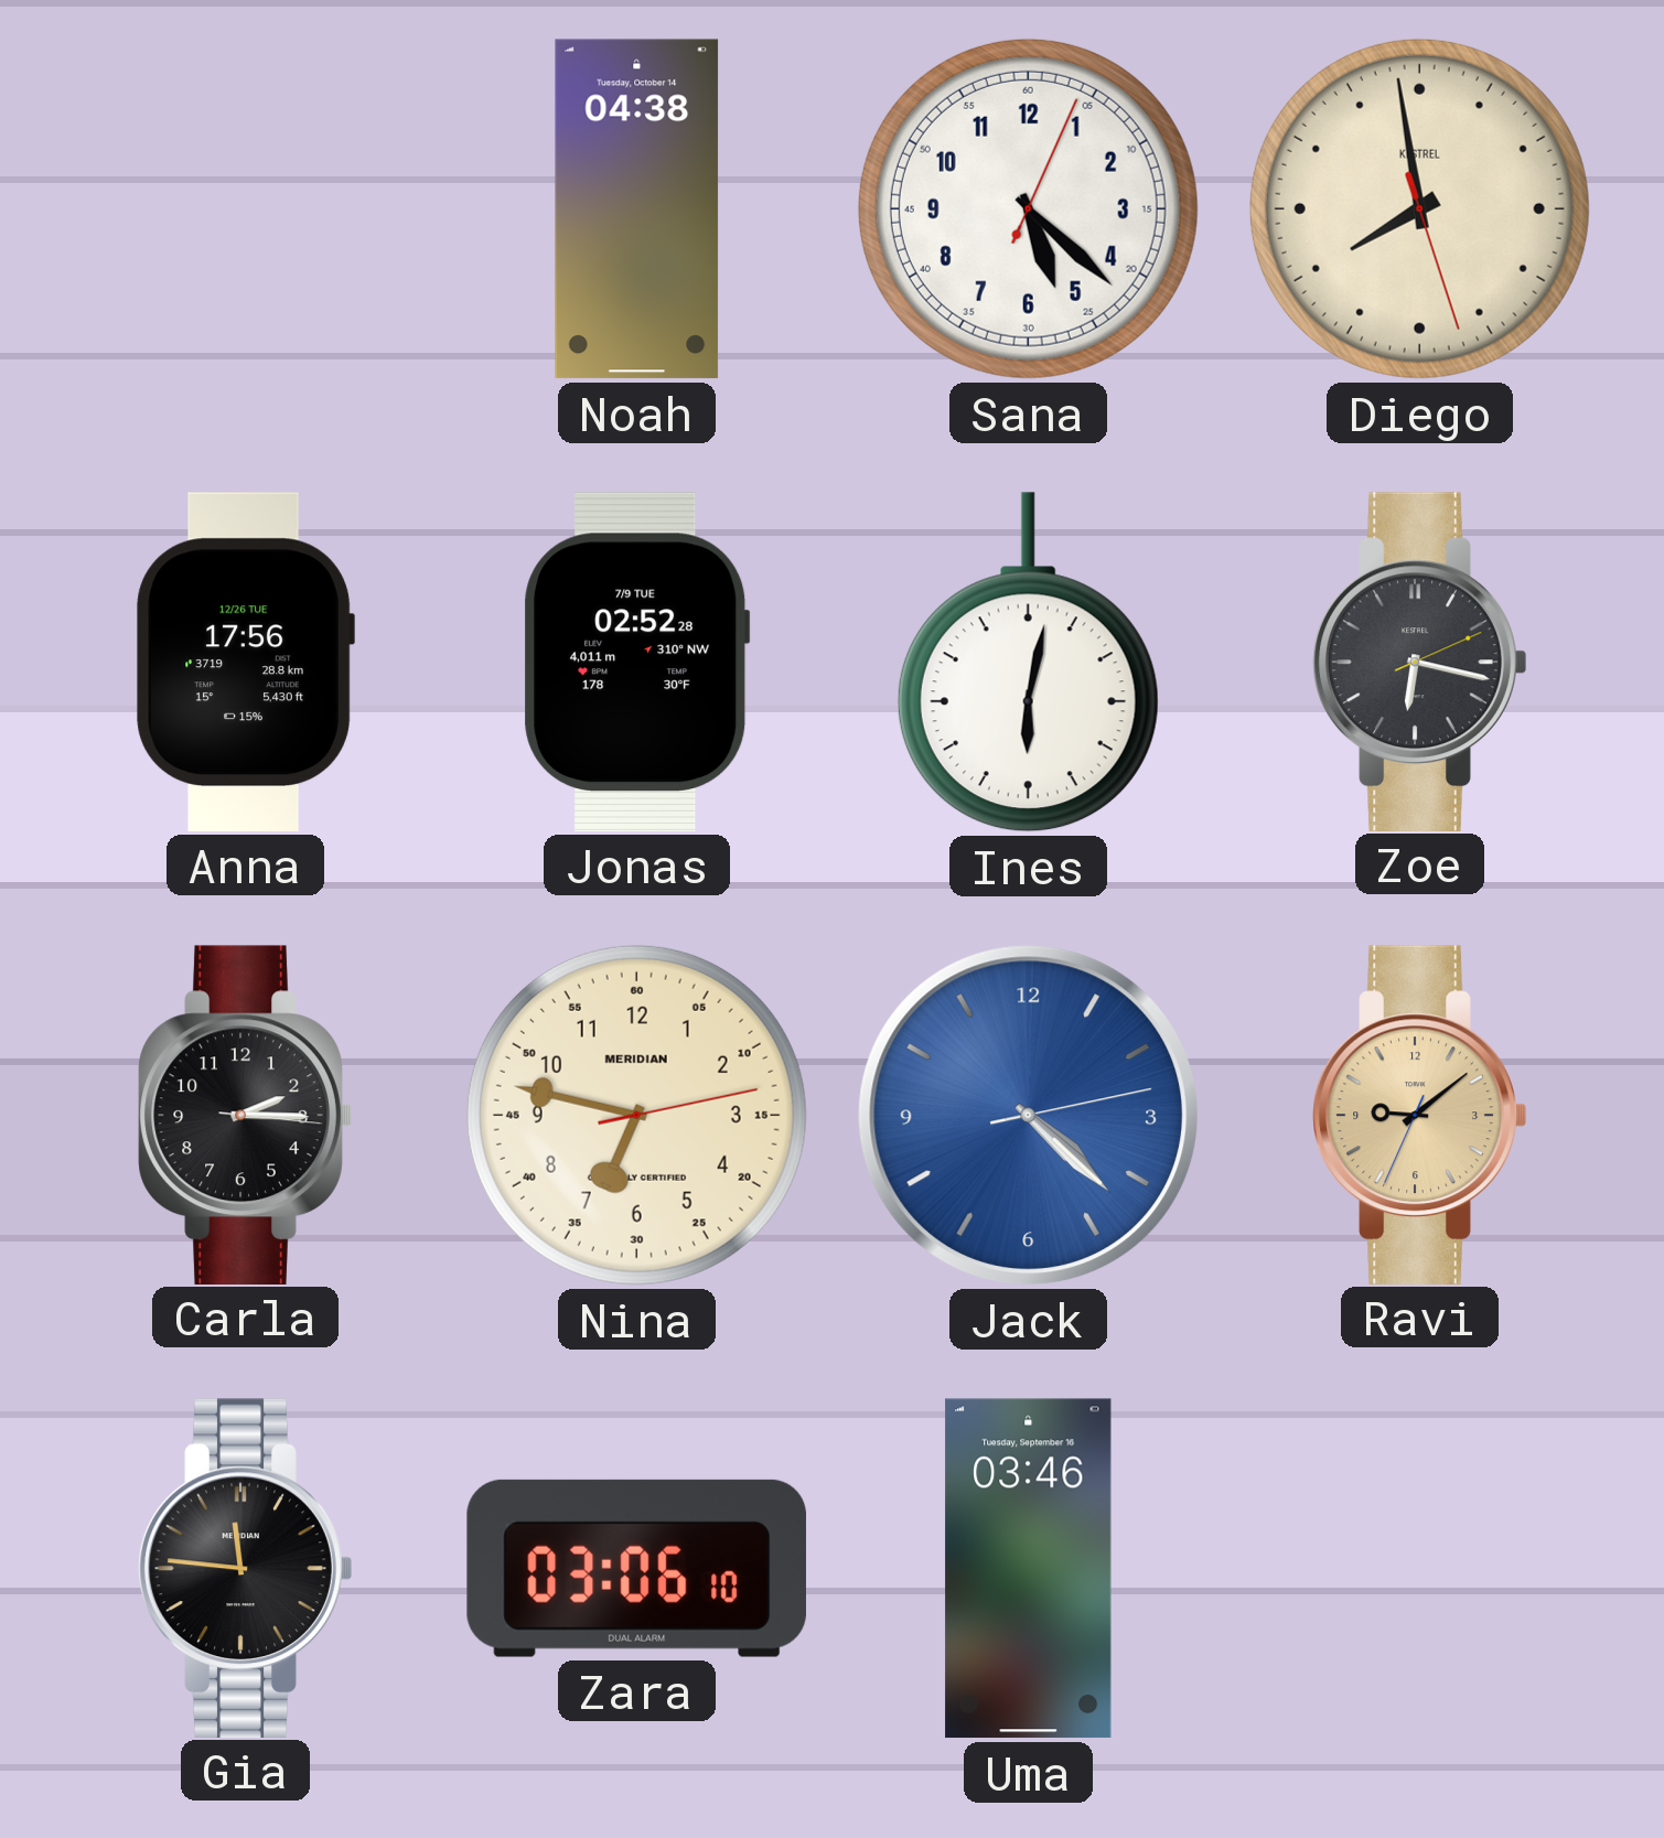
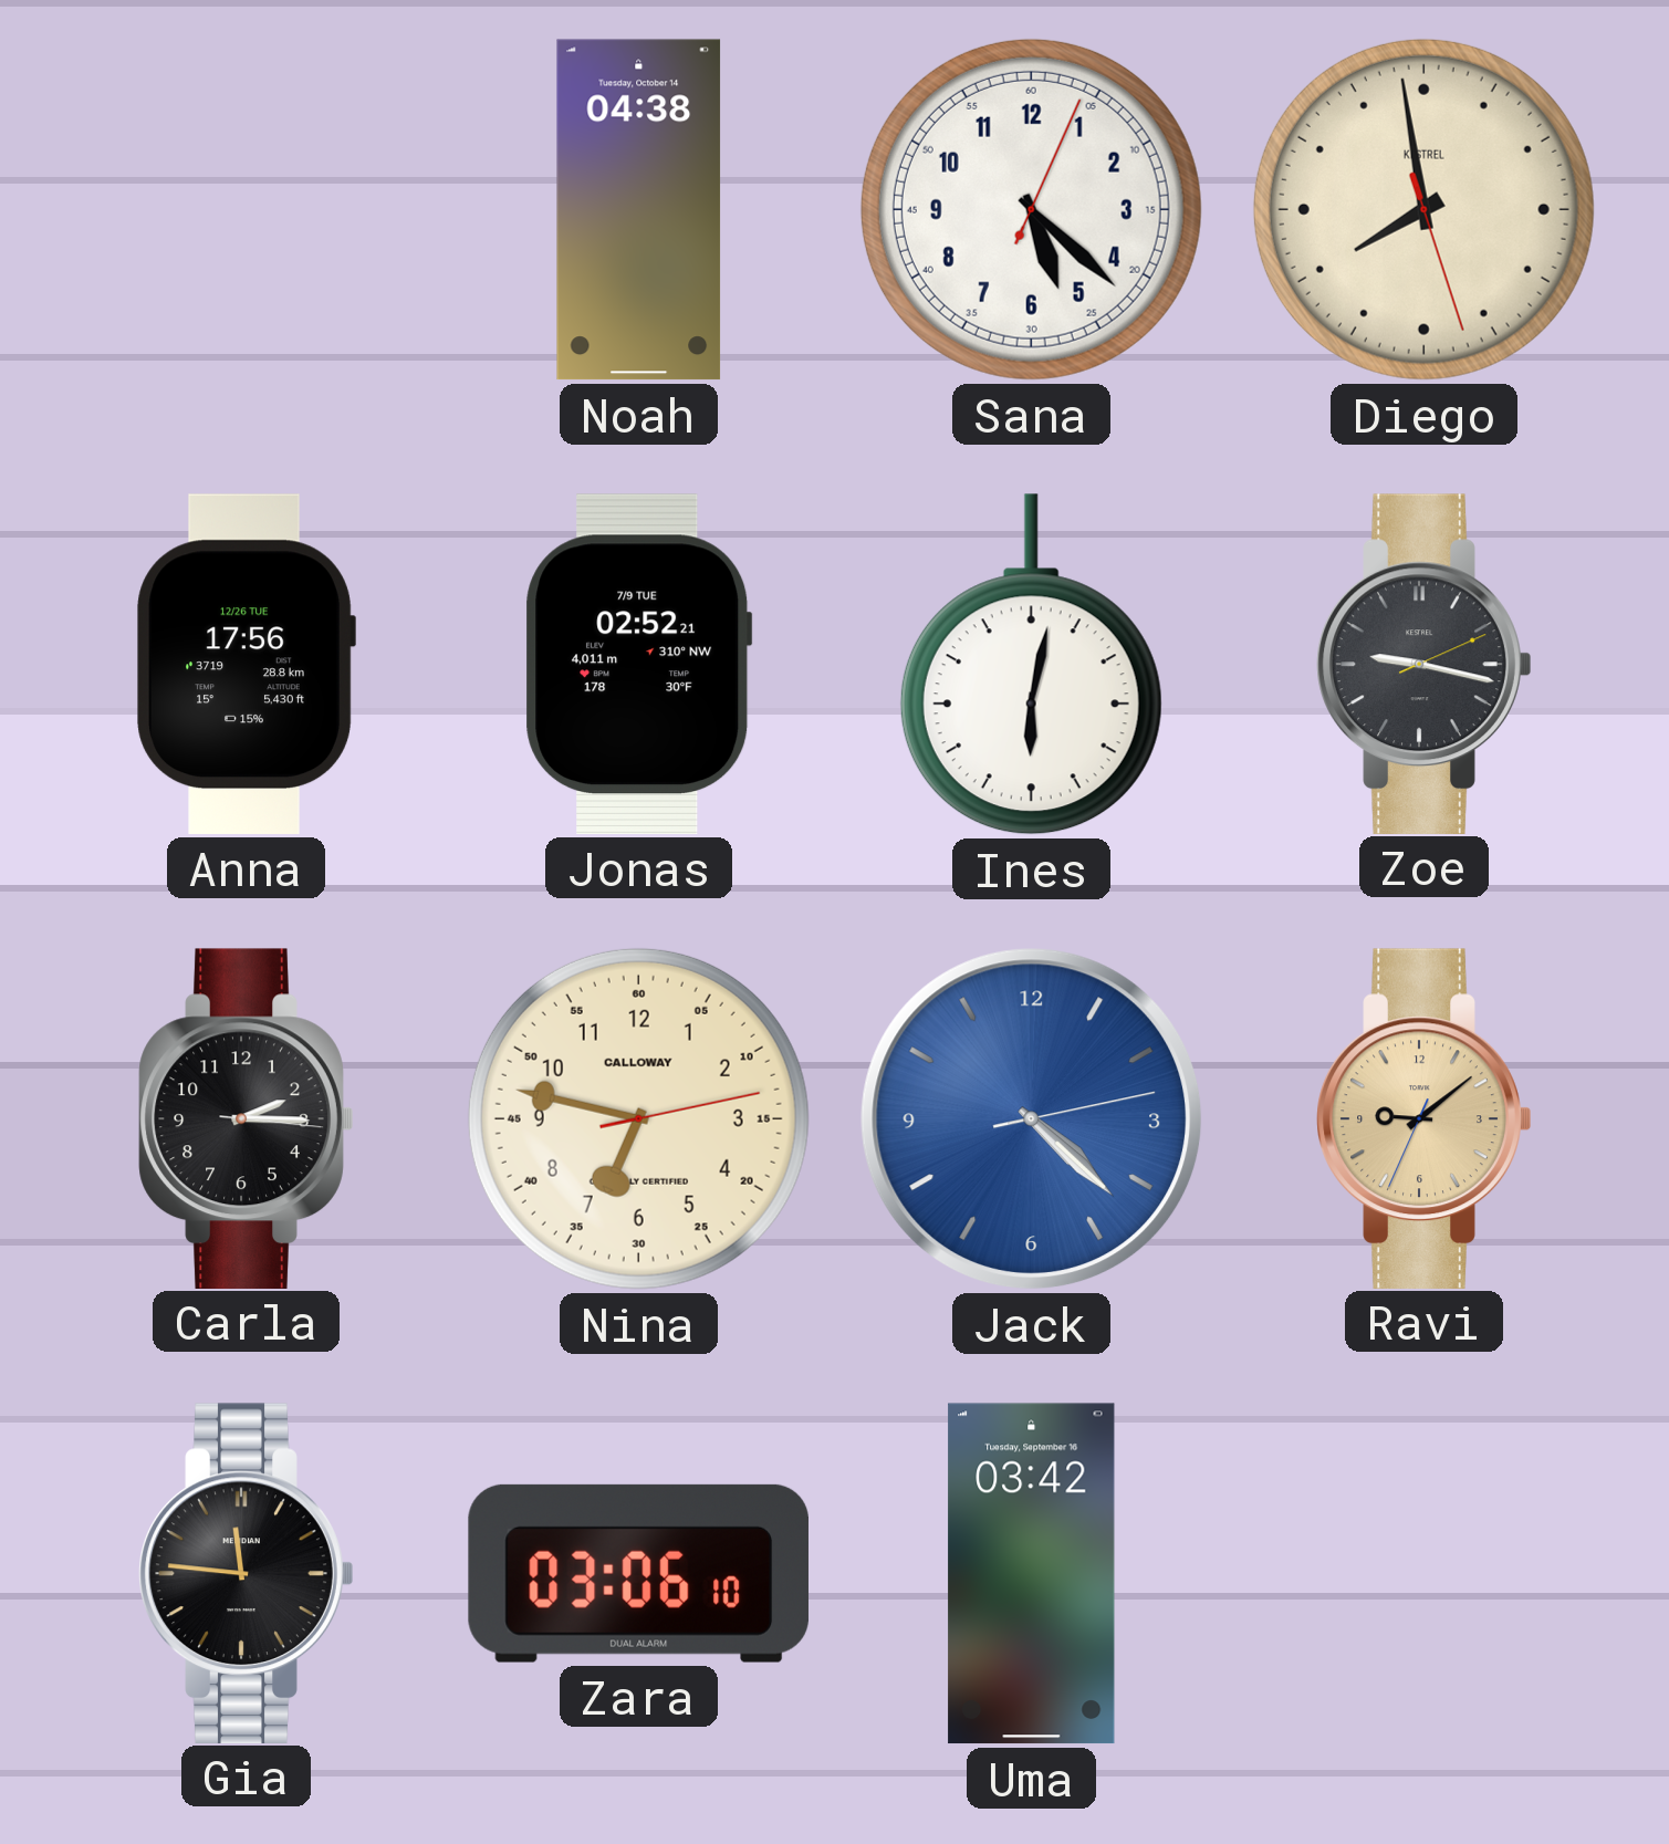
Jonas: 02:52:28 -> 02:52:21 (639, 664)
Zoe: 6:17 -> 9:17 (1425, 664)
Nina brand: MERIDIAN -> CALLOWAY (638, 1118)
Uma: 03:46 -> 03:42 (1032, 1574)
